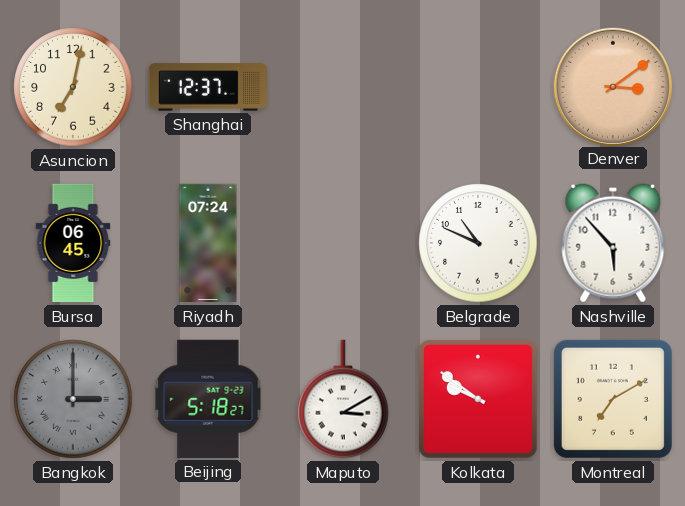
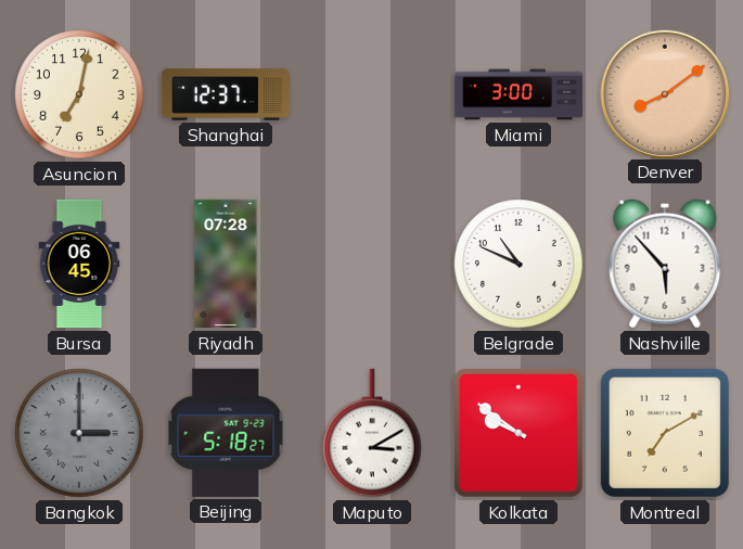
Miami: none -> 3:00 (518, 94)
Denver: 3:09 -> 8:09 (664, 93)
Riyadh: 07:24 -> 07:28 (226, 264)
